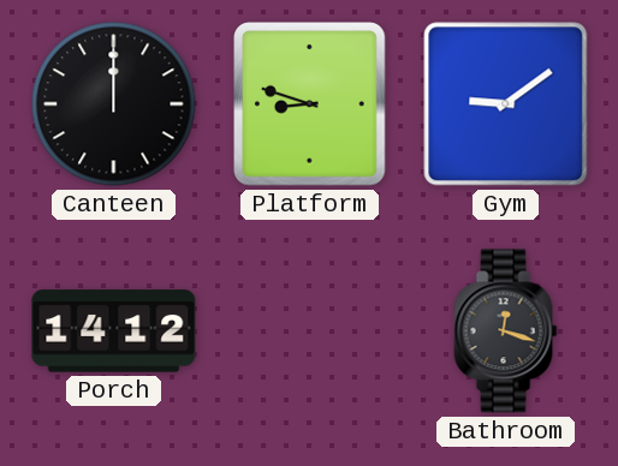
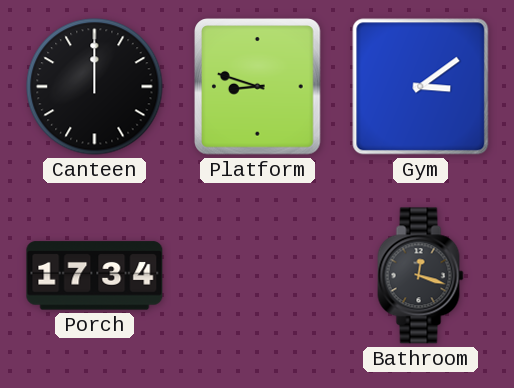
Gym: 9:09 -> 3:09 (421, 87)
Porch: 14:12 -> 17:34 (95, 276)
